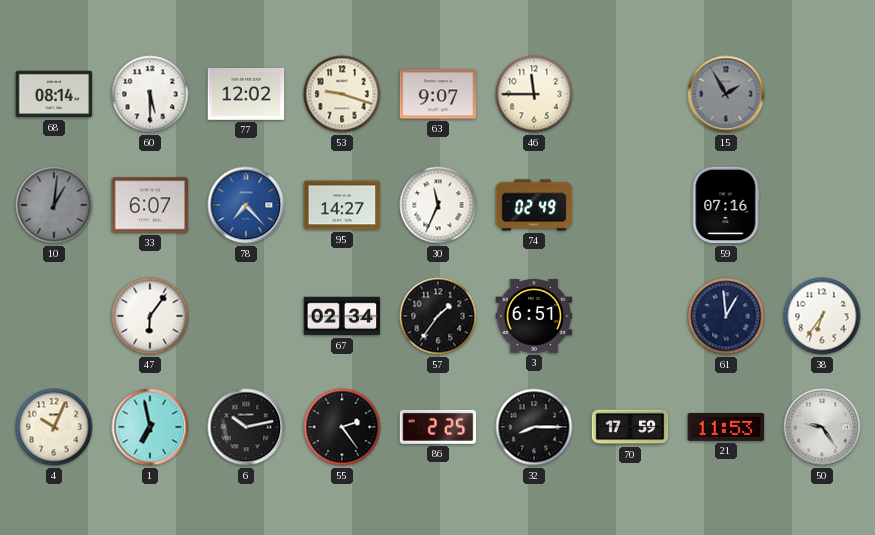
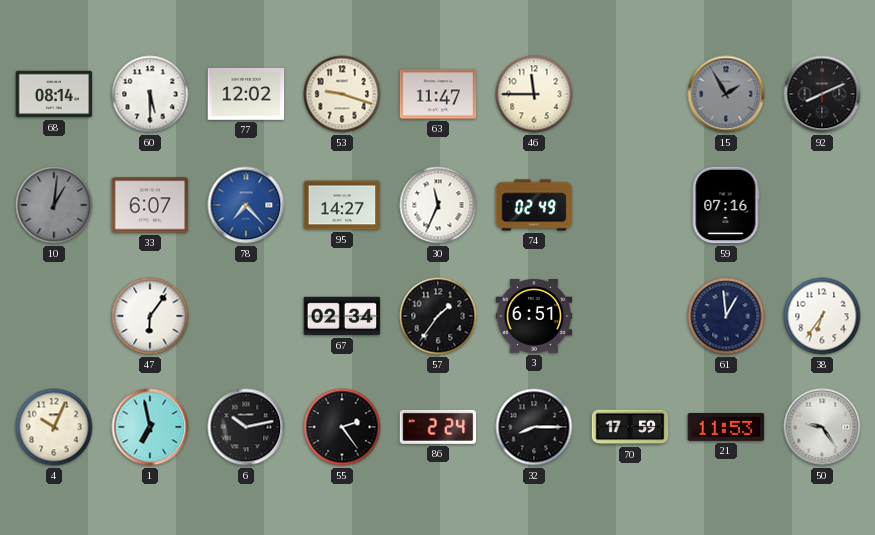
63: 9:07 -> 11:47 (438, 94)
92: none -> 8:11 (822, 94)
86: 2:25 -> 2:24 (438, 427)
